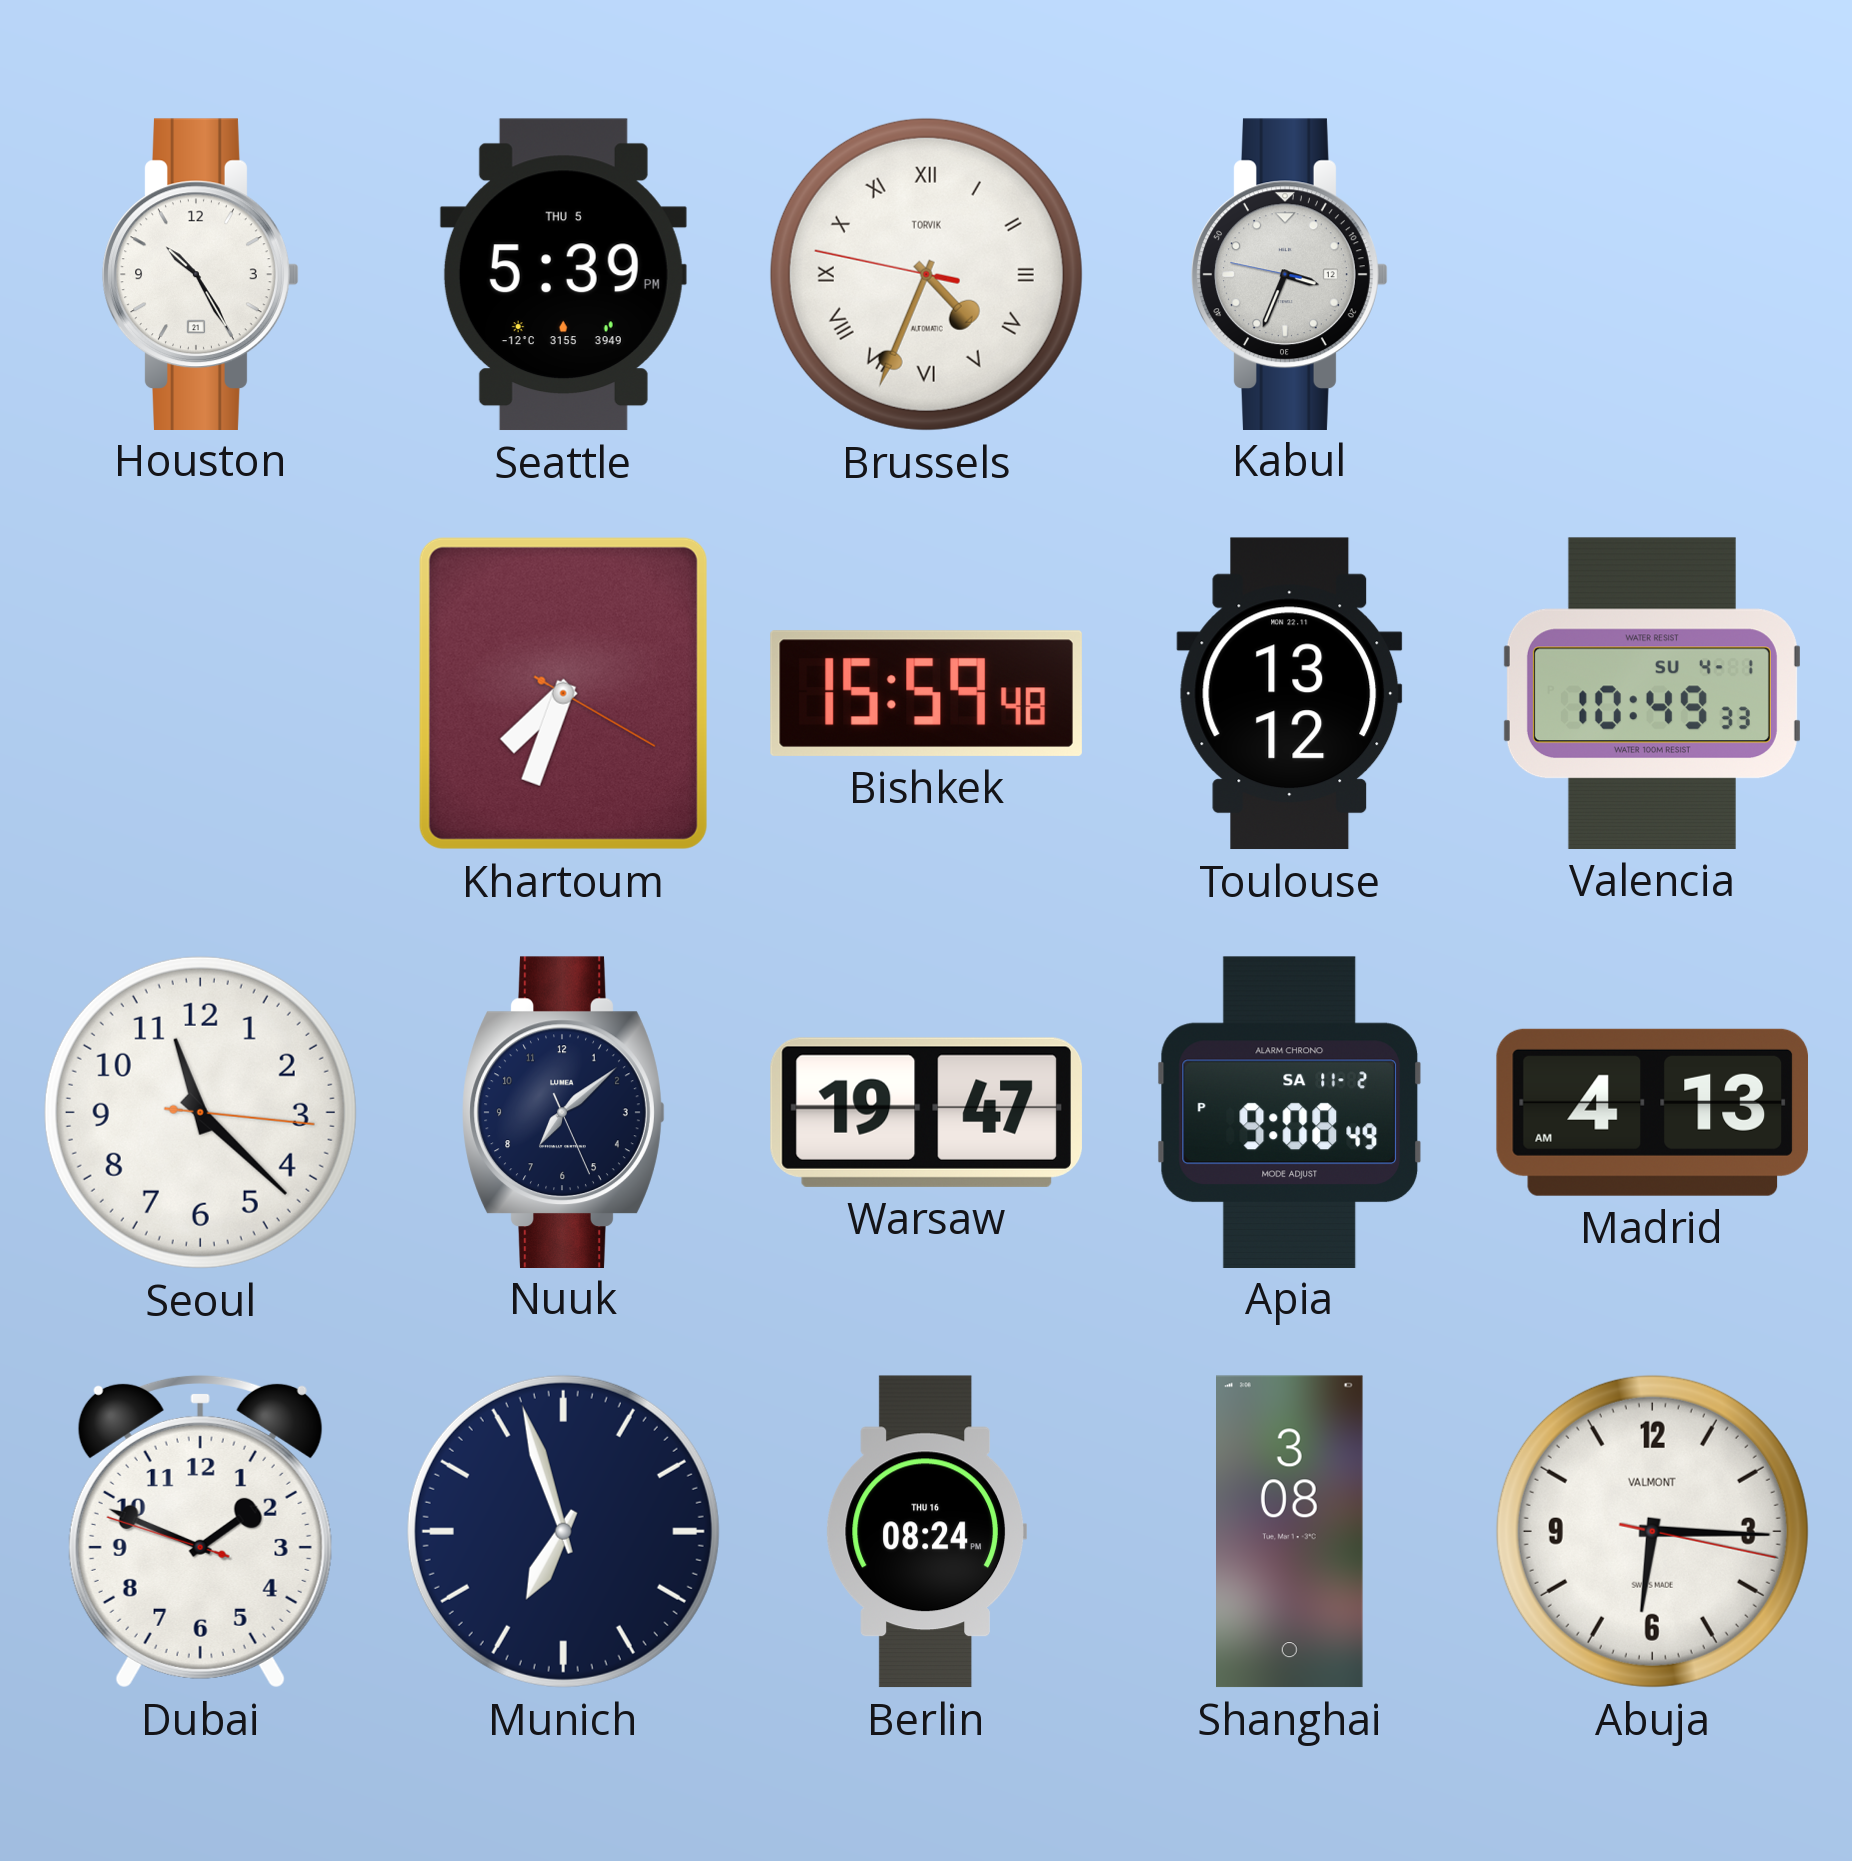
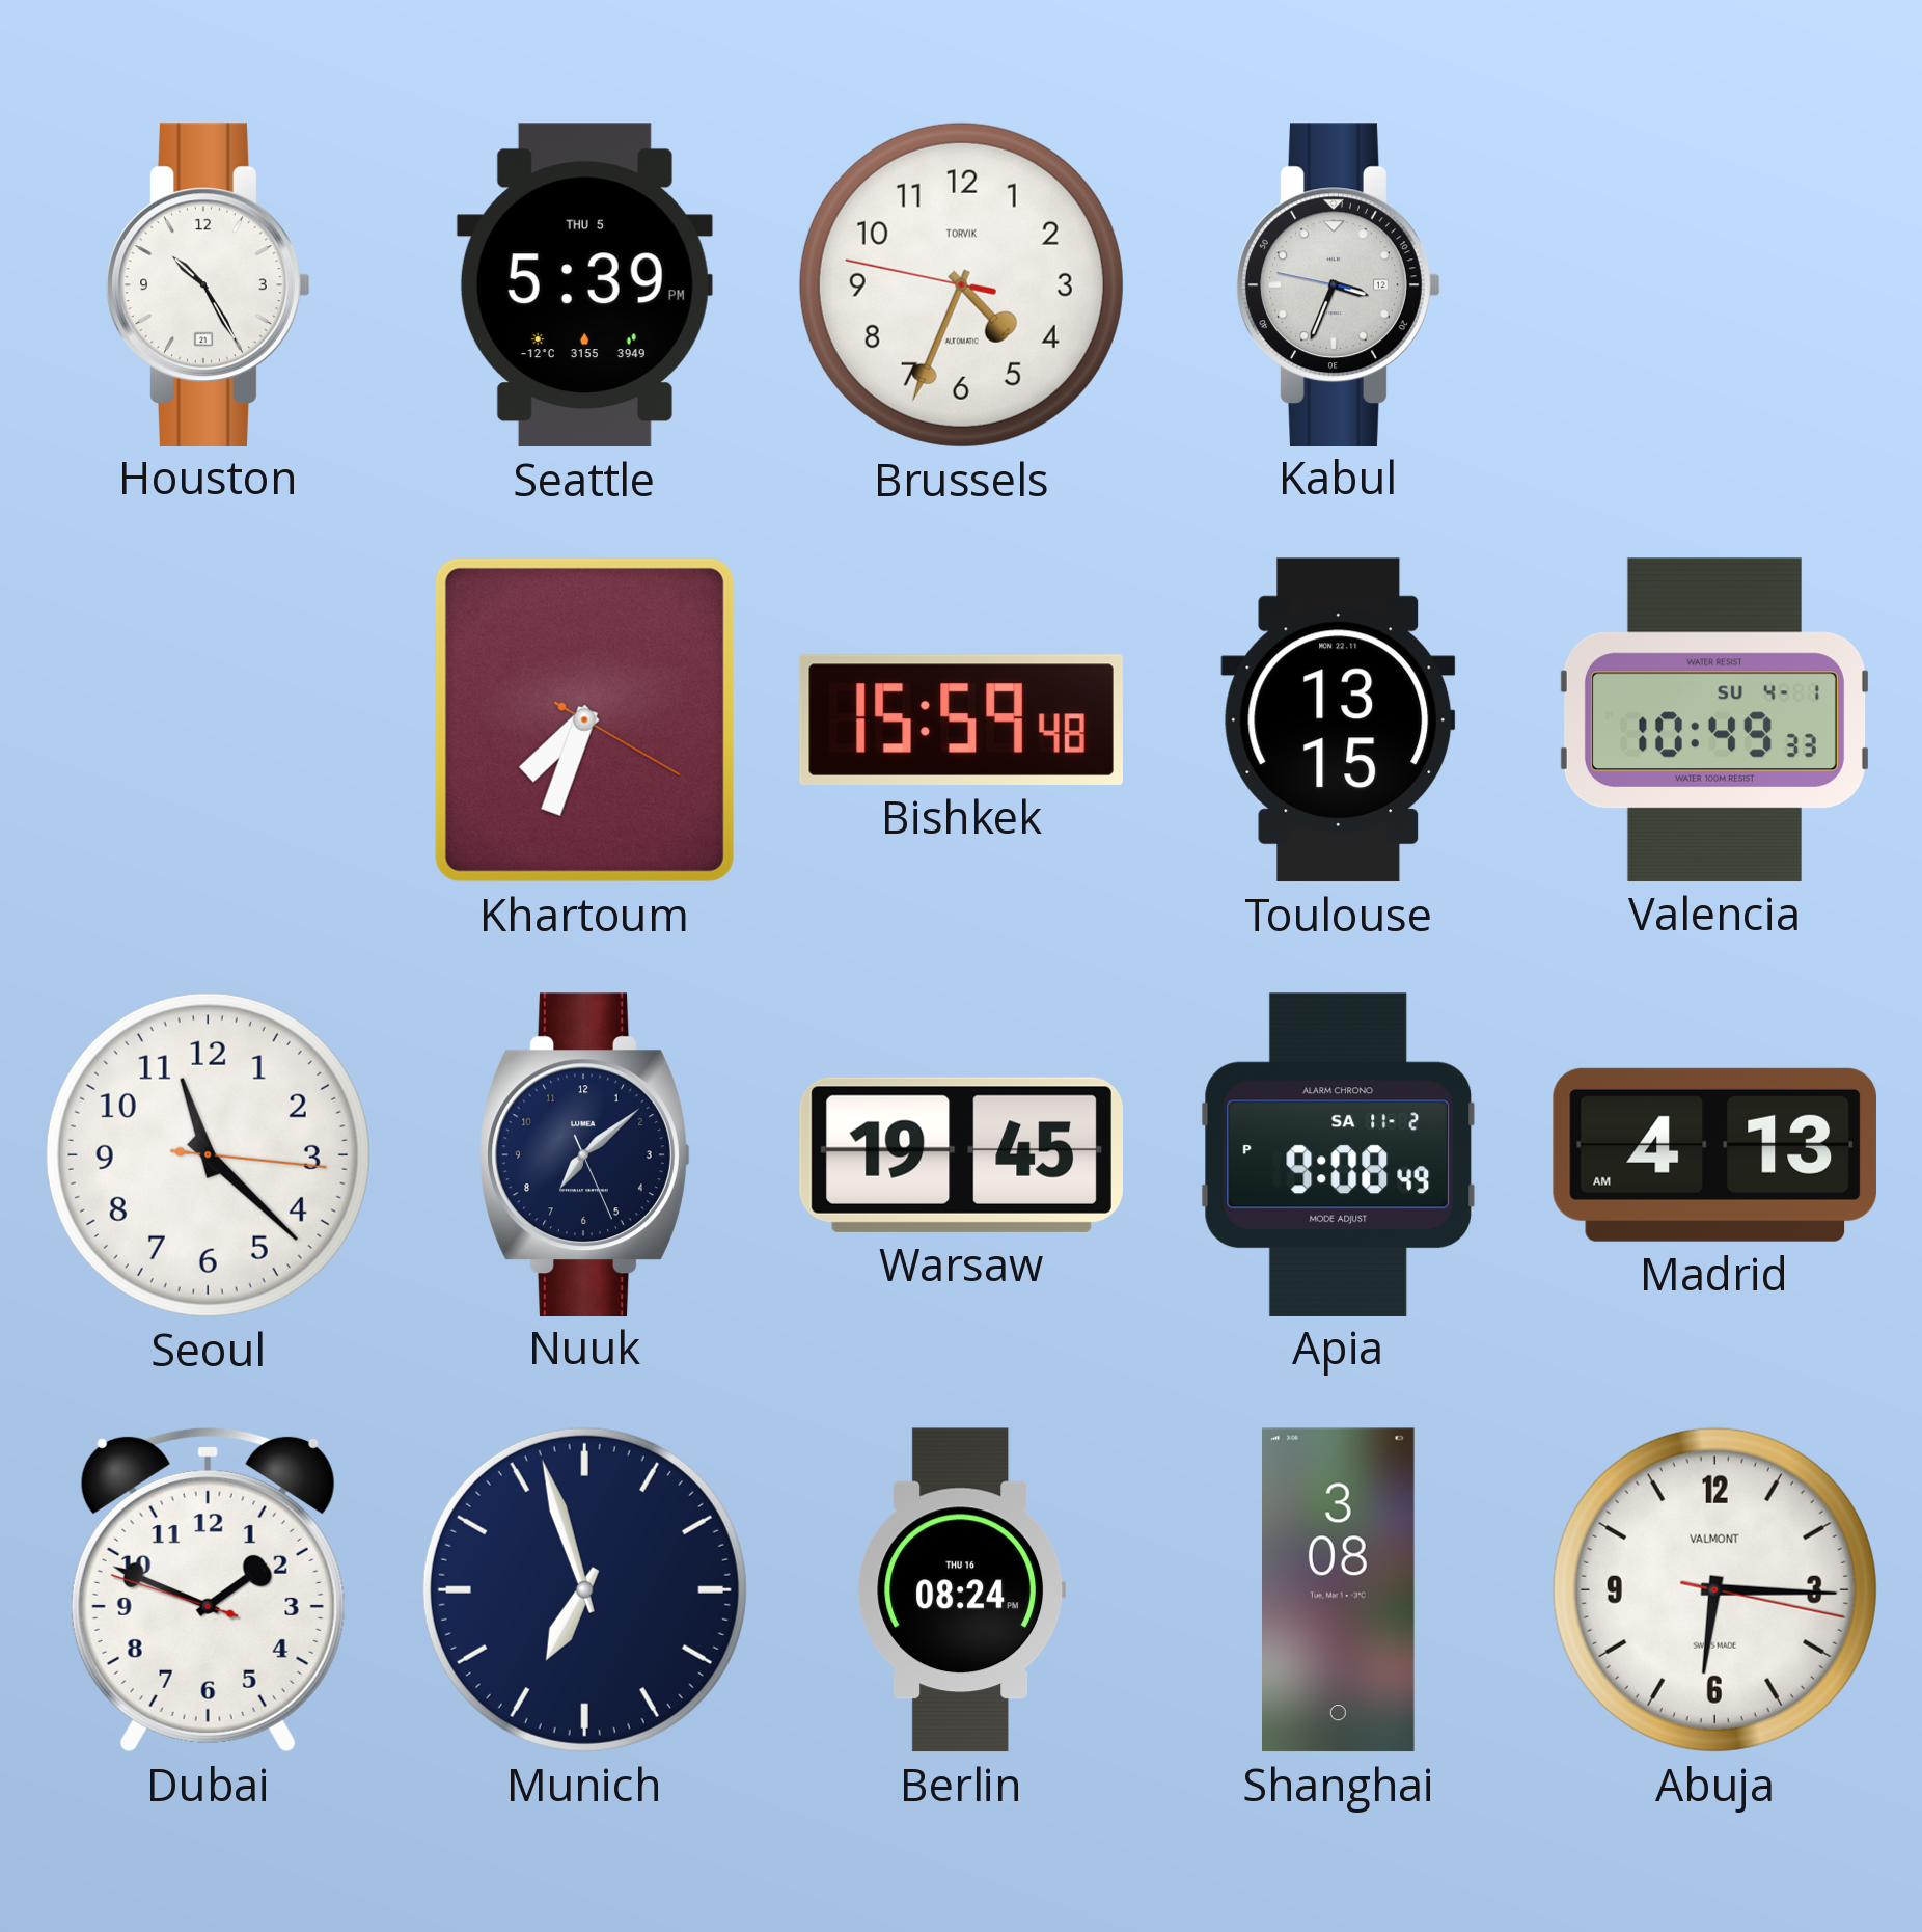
Brussels numerals: Roman -> Arabic (961, 284)
Toulouse: 13:12 -> 13:15 (1339, 720)
Warsaw: 19:47 -> 19:45 (961, 1154)
